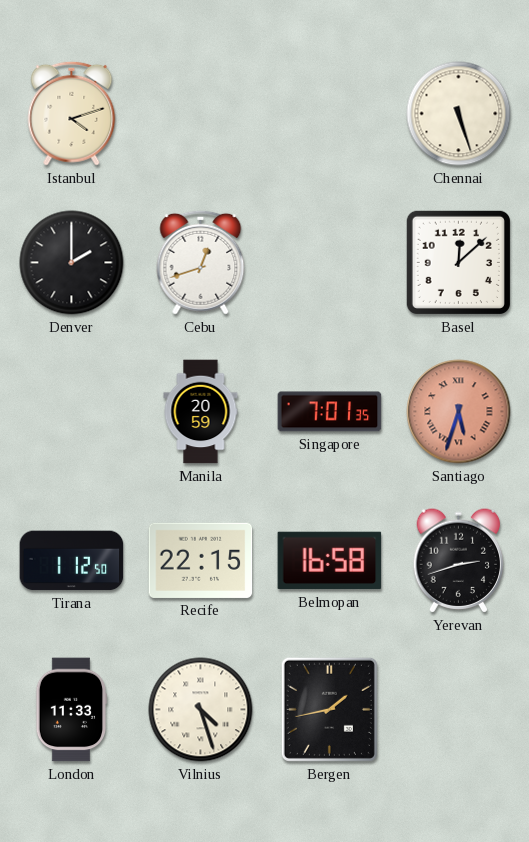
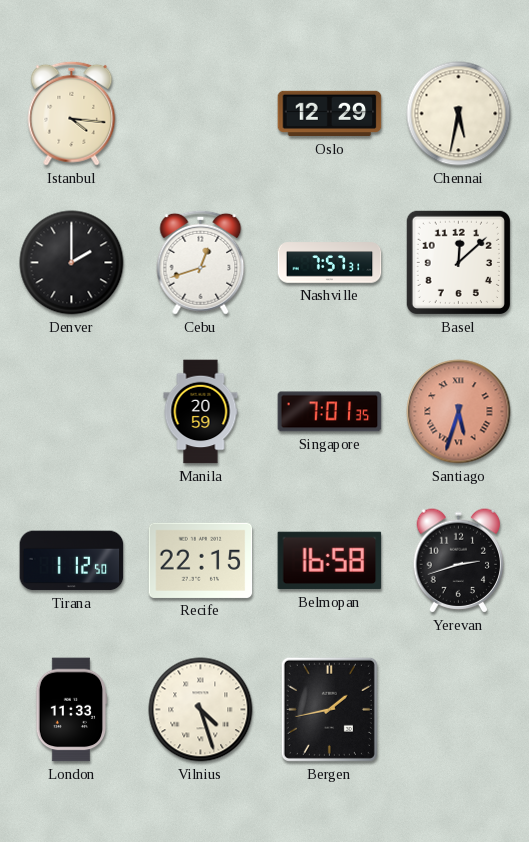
Istanbul: 4:12 -> 4:16 (72, 113)
Oslo: none -> 12:29 (330, 114)
Chennai: 5:27 -> 5:32 (459, 114)
Nashville: none -> 7:57 (330, 263)
